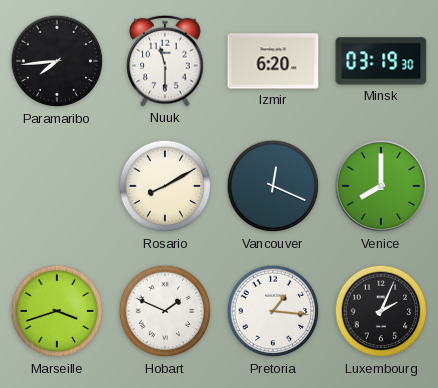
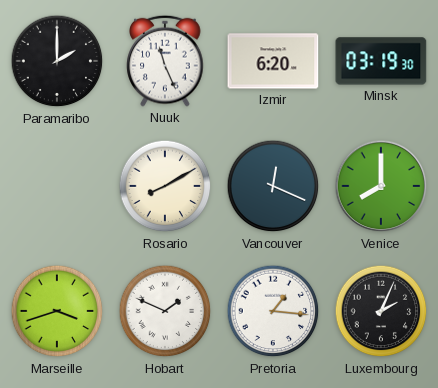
Paramaribo: 7:44 -> 2:00 (57, 61)
Nuuk: 11:30 -> 11:26 (165, 61)
